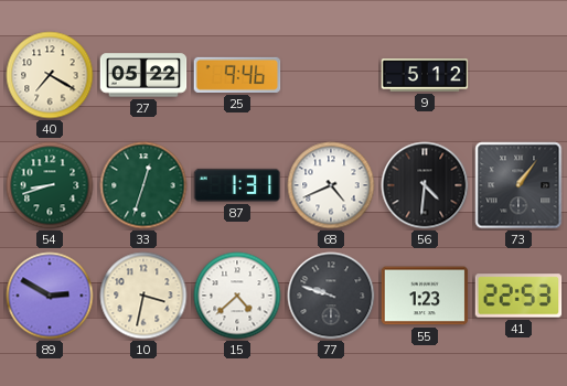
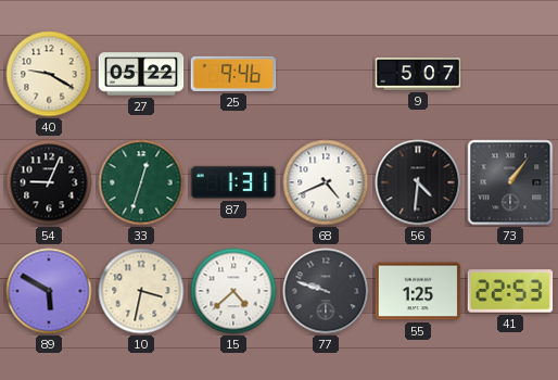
40: 7:20 -> 9:20 (49, 74)
9: 5:12 -> 5:07 (418, 74)
54: 8:42 -> 9:04 (49, 182)
54 dial: green -> black (49, 182)
89: 2:50 -> 5:50 (49, 291)
55: 1:23 -> 1:25 (418, 291)
